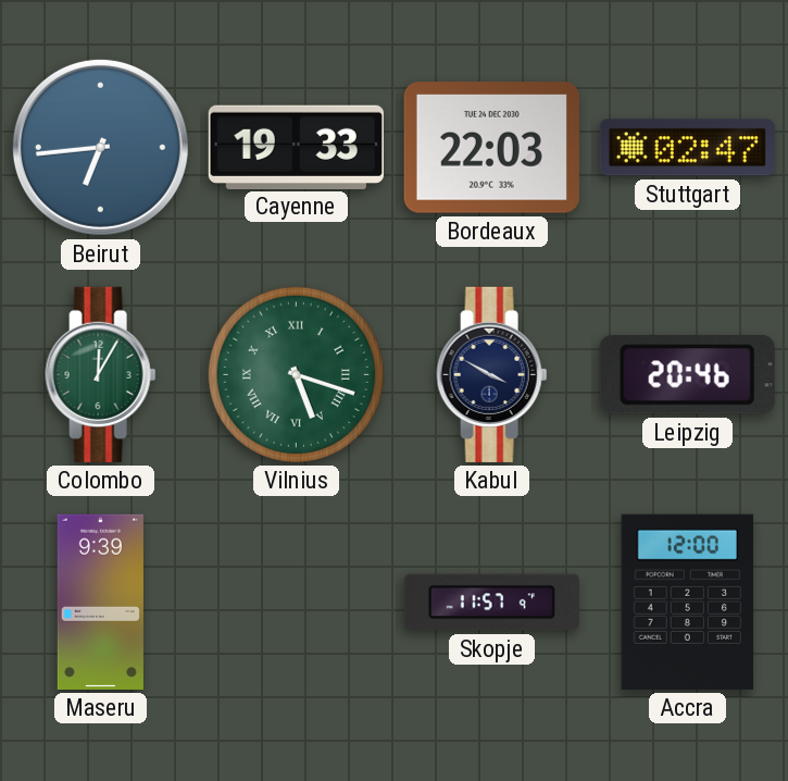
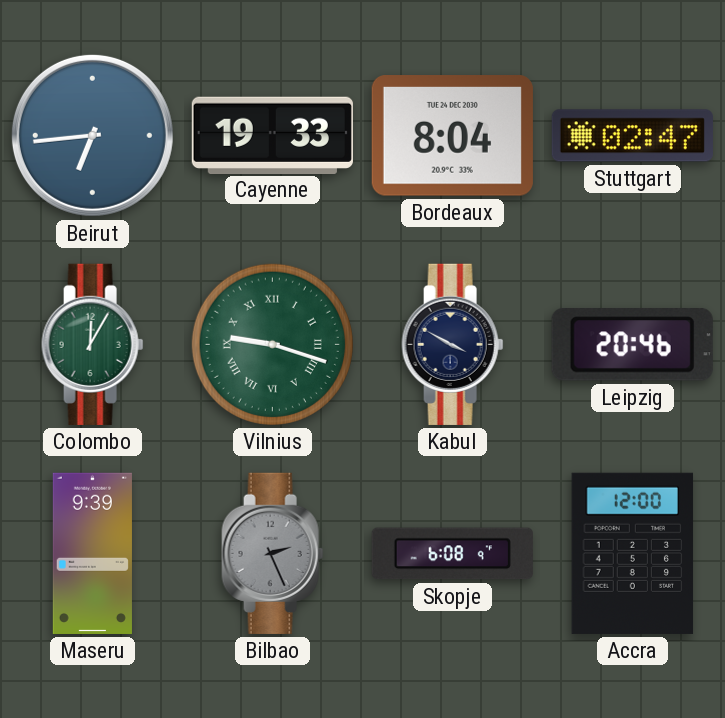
Bordeaux: 22:03 -> 8:04 (452, 136)
Vilnius: 5:18 -> 9:18 (272, 344)
Bilbao: none -> 2:26 (273, 553)
Skopje: 11:57 -> 6:08 (452, 554)
